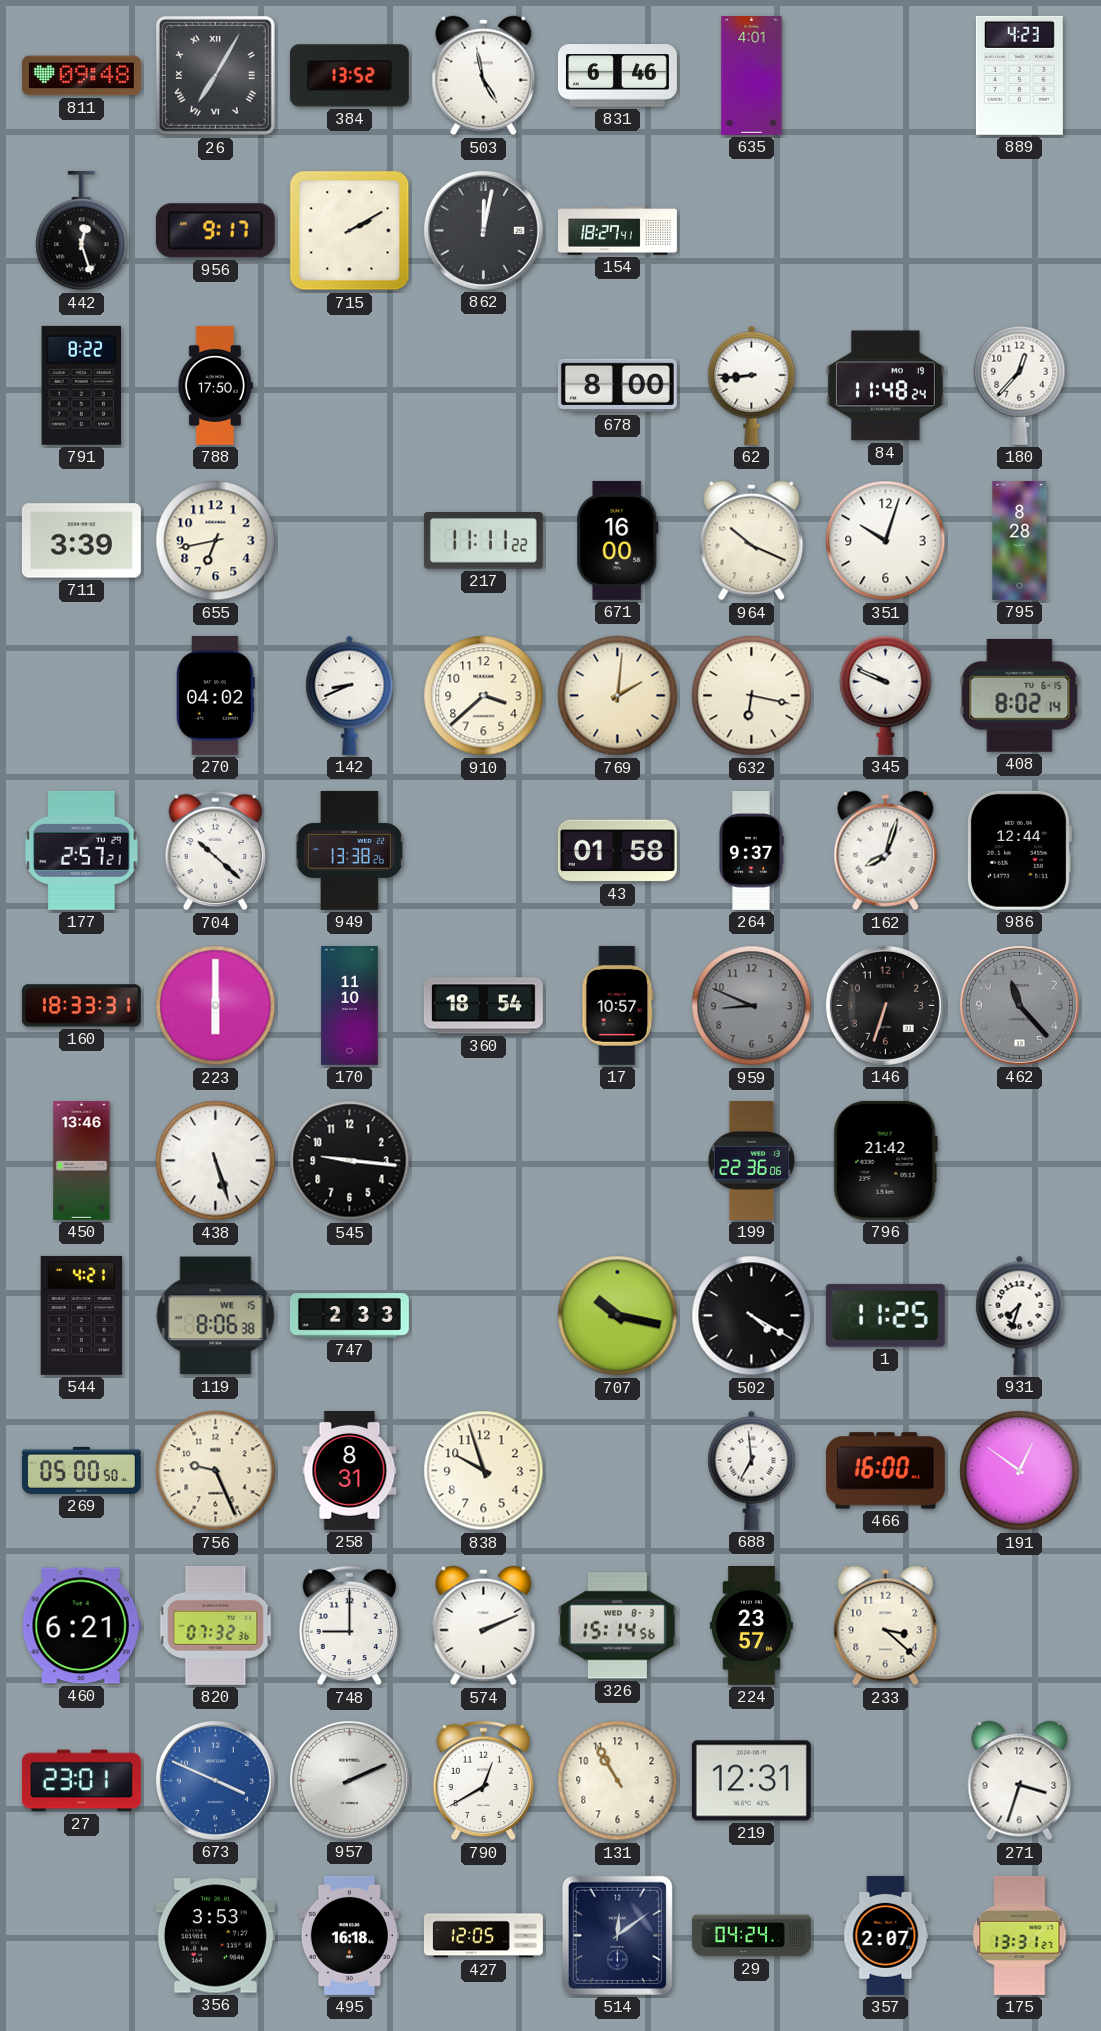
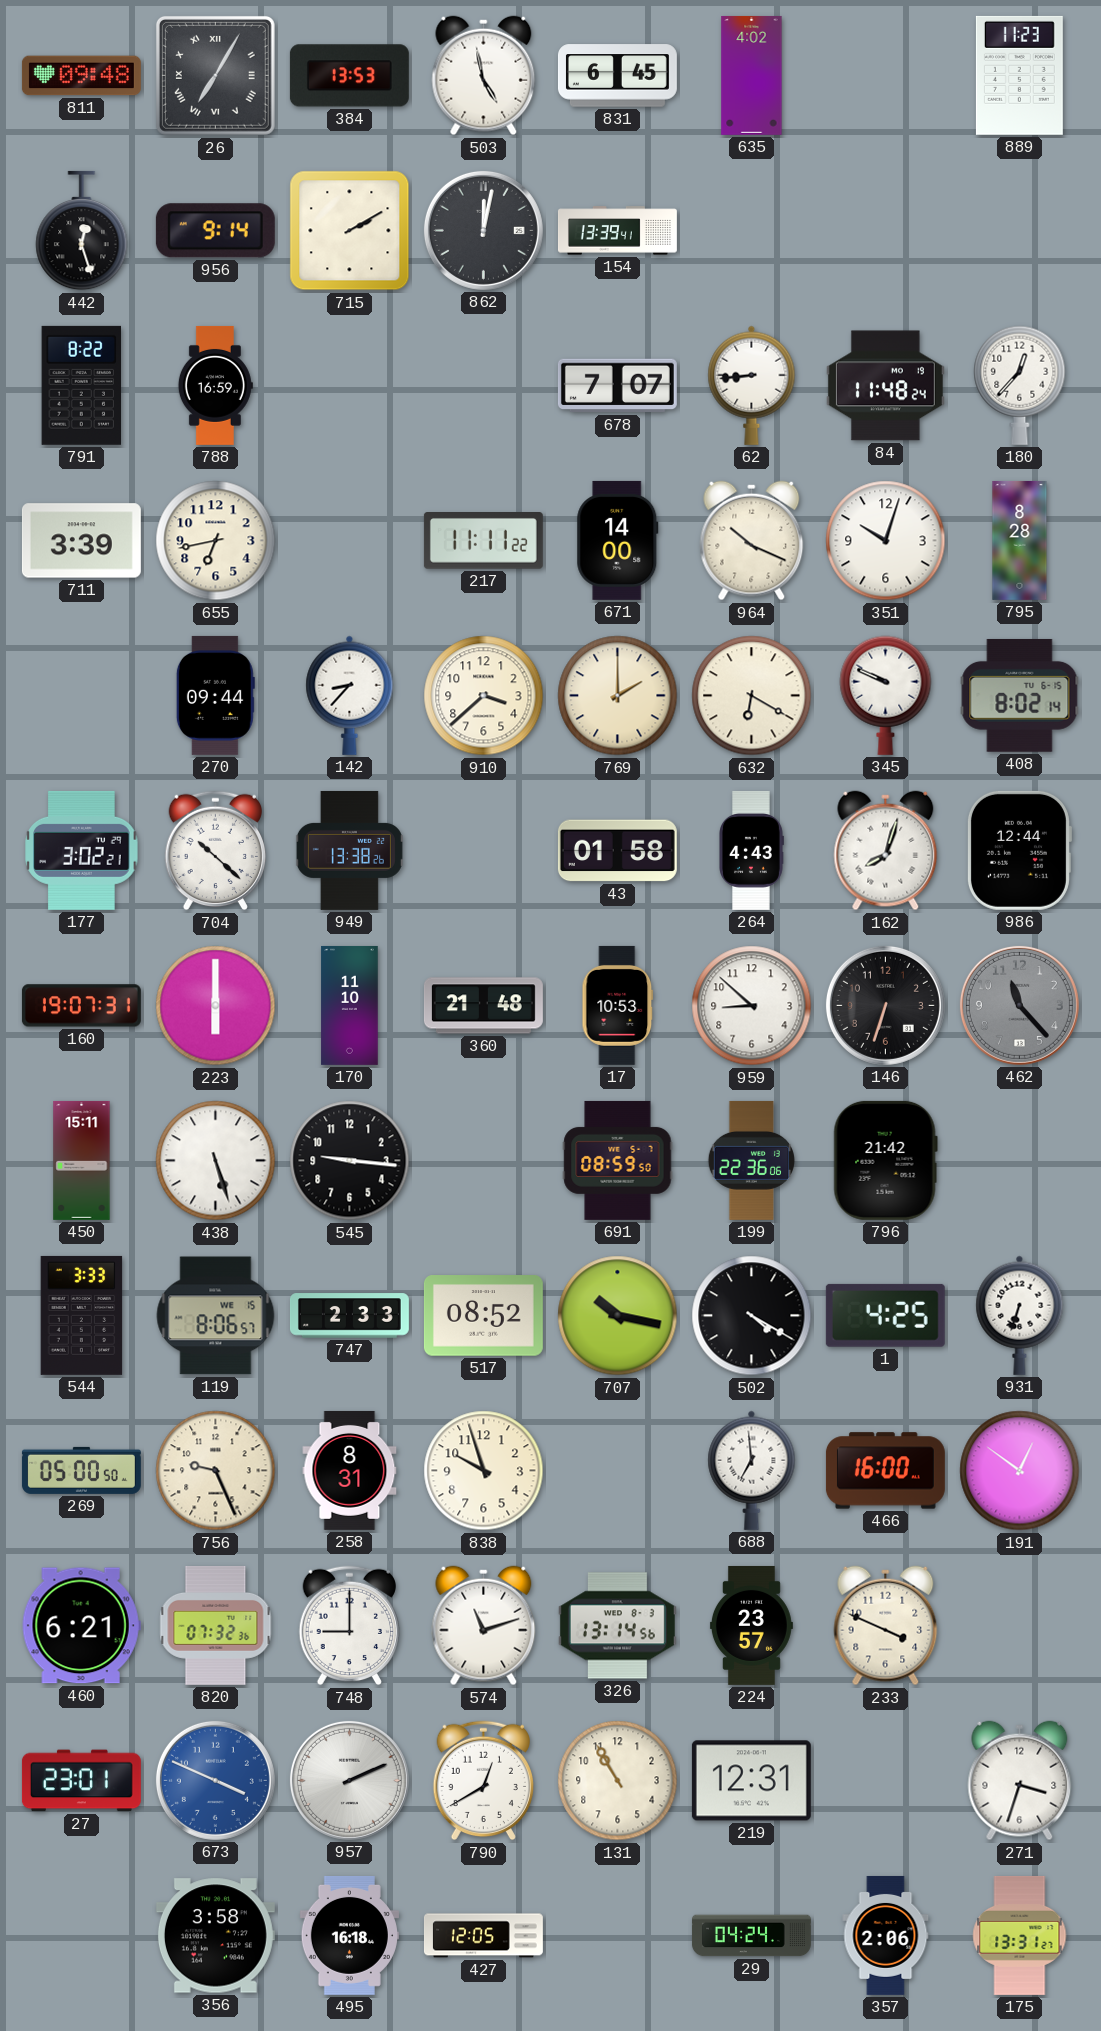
384: 13:52 -> 13:53 (349, 76)
831: 6:46 -> 6:45 (617, 76)
635: 4:01 -> 4:02 (752, 75)
889: 4:23 -> 11:23 (1019, 75)
956: 9:17 -> 9:14 (215, 231)
154: 18:27 -> 13:39 (617, 231)
788: 17:50 -> 16:59 (215, 385)
678: 8:00 -> 7:07 (617, 386)
671: 16:00 -> 14:00 (618, 540)
270: 04:02 -> 09:44 (215, 695)
142: 8:41 -> 8:37 (350, 695)
769: 2:01 -> 2:00 (618, 696)
632: 6:17 -> 6:20 (752, 696)
177: 2:57 -> 3:02 (82, 850)
264: 9:37 -> 4:43 (751, 850)
160: 18:33 -> 19:07 (81, 1006)
360: 18:54 -> 21:48 (483, 1006)
17: 10:57 -> 10:53 (618, 1005)
959: 8:49 -> 8:52 (752, 1006)
959 dial: grey -> white (752, 1006)
450: 13:46 -> 15:11 (82, 1160)
691: none -> 08:59 (618, 1160)
544: 4:21 -> 3:33 (82, 1315)
119: 8:06:38 -> 8:06:57 (216, 1316)
517: none -> 08:52 (483, 1316)
1: 11:25 -> 4:25 (885, 1315)
931: 7:33 -> 6:33 (1020, 1315)
574: 2:11 -> 11:12 (484, 1626)
326: 15:14 -> 13:14 (617, 1626)
233: 3:22 -> 3:49 (886, 1626)
356: 3:53 -> 3:58 (215, 1936)
514: 12:09 -> none (617, 1935)
357: 2:07 -> 2:06 (886, 1935)
